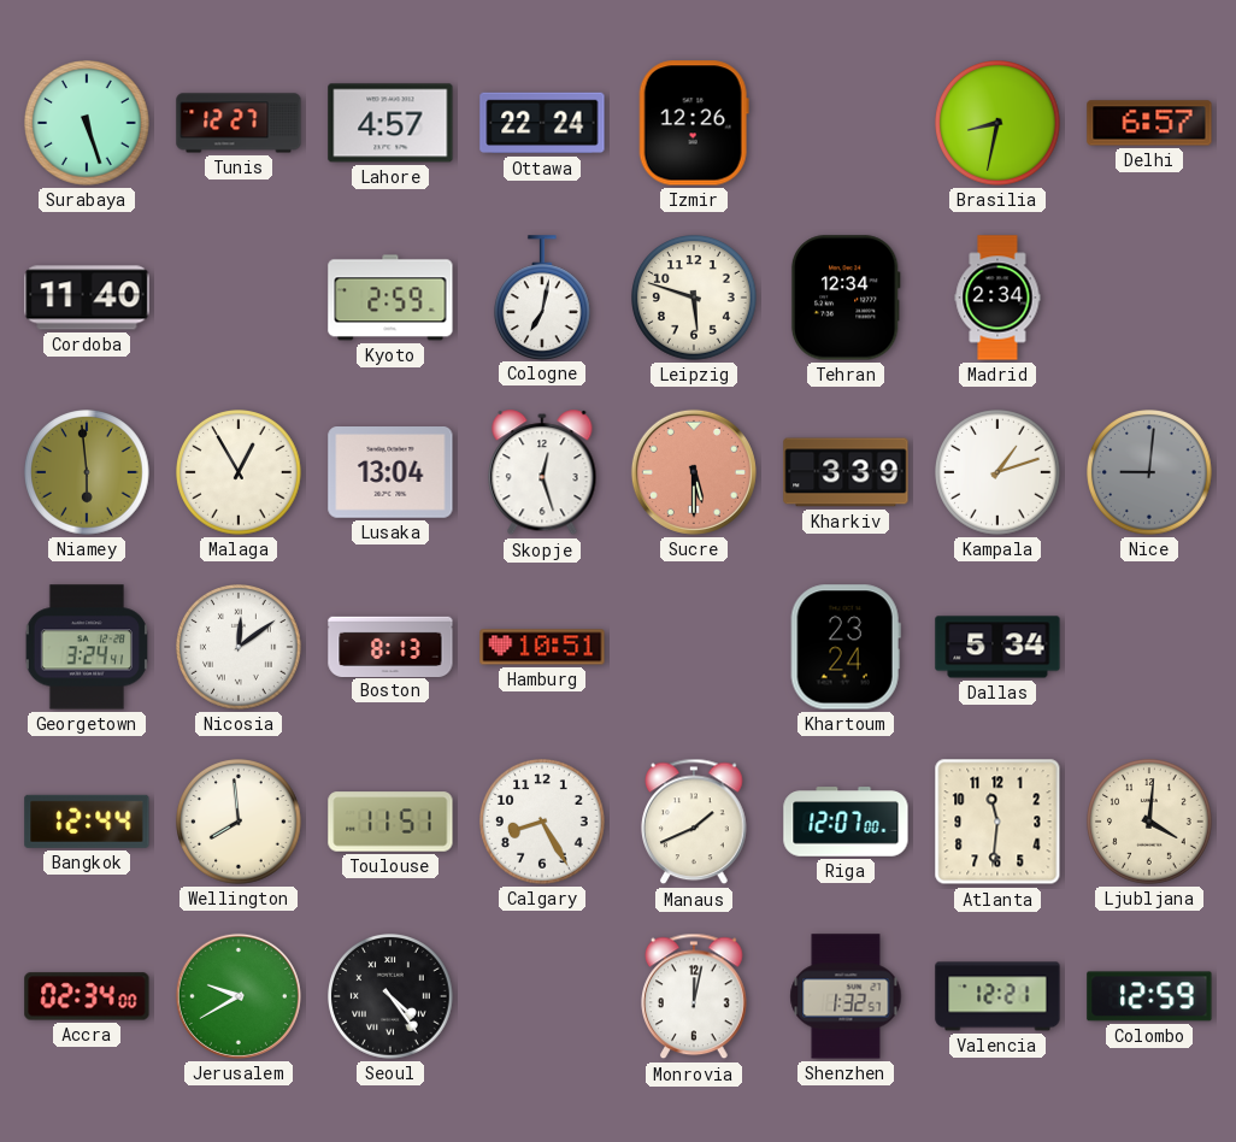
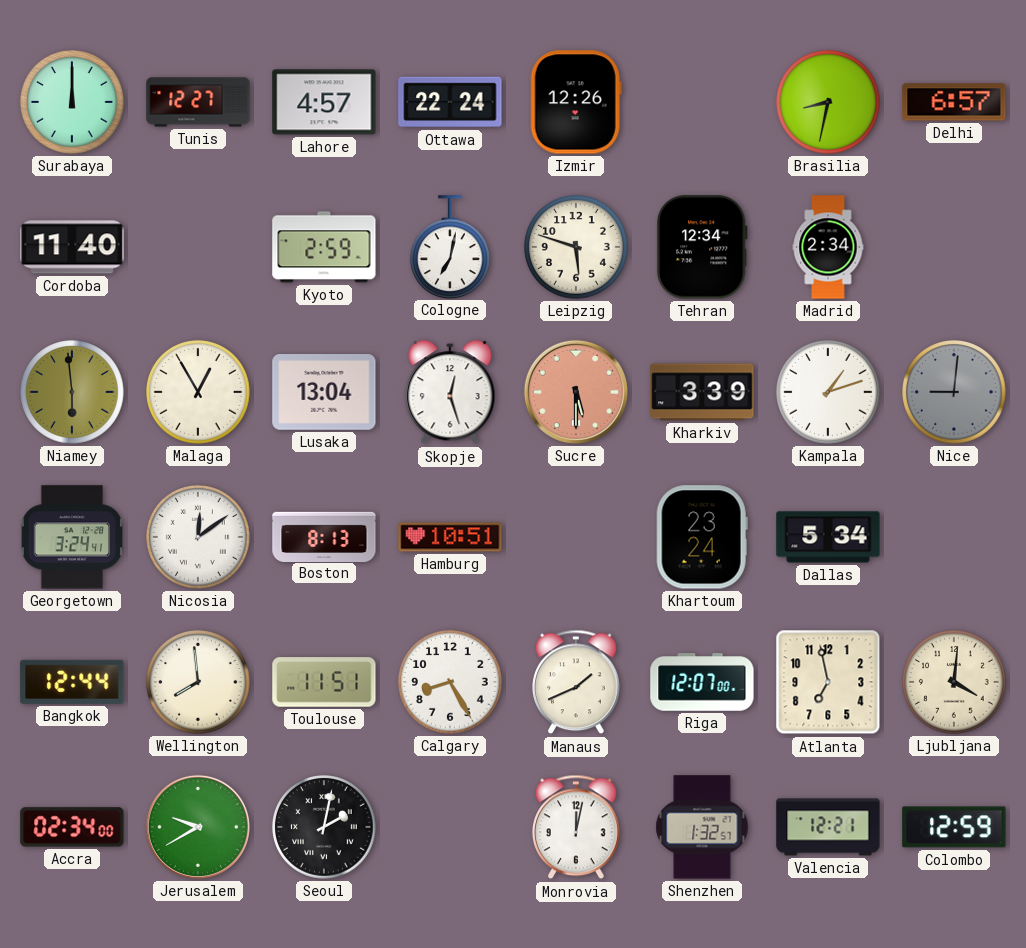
Surabaya: 5:27 -> 12:00 (73, 103)
Atlanta: 11:31 -> 6:58 (828, 682)
Seoul: 4:24 -> 2:02 (325, 828)
